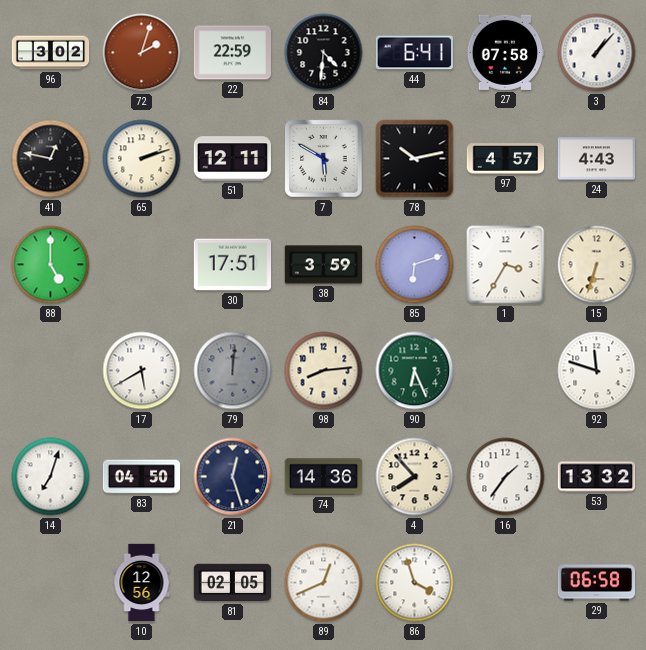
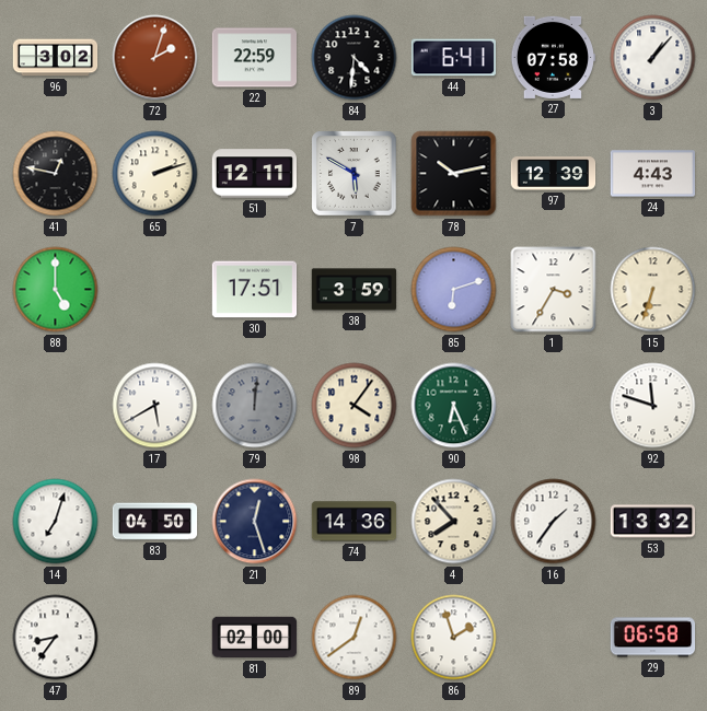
97: 4:57 -> 12:39 (554, 174)
98: 8:14 -> 4:06 (355, 406)
47: none -> 8:36 (56, 638)
10: 12:56 -> none (142, 583)
81: 02:05 -> 02:00 (255, 638)
89: 12:41 -> 12:39 (355, 638)
86: 3:57 -> 1:57 (454, 638)
